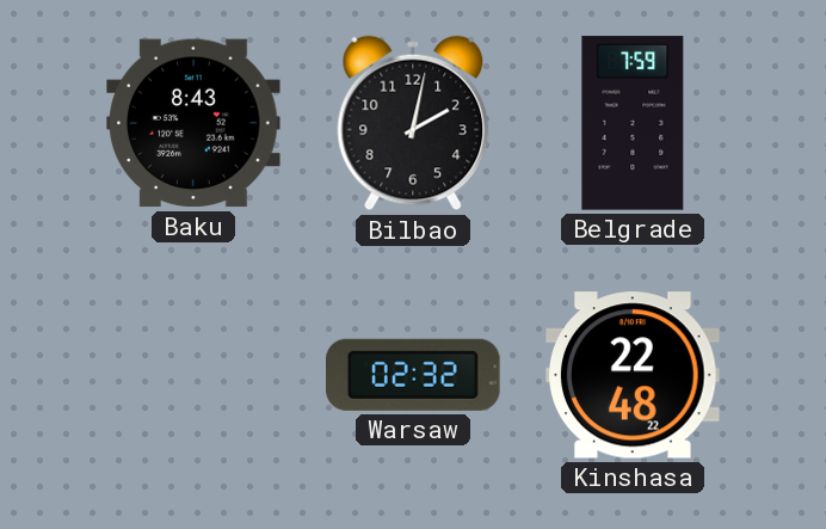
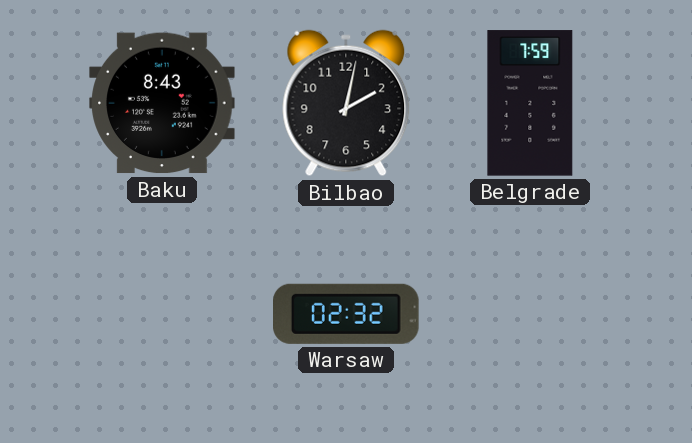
Kinshasa: 22:48 -> none (633, 375)
